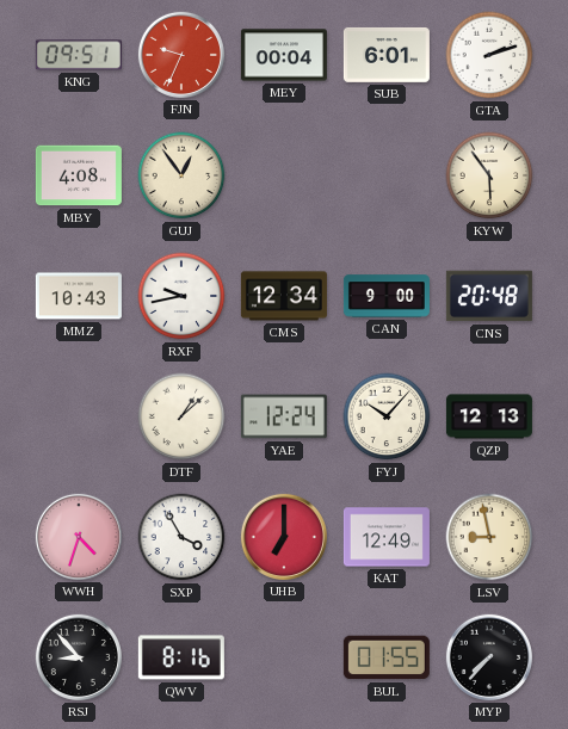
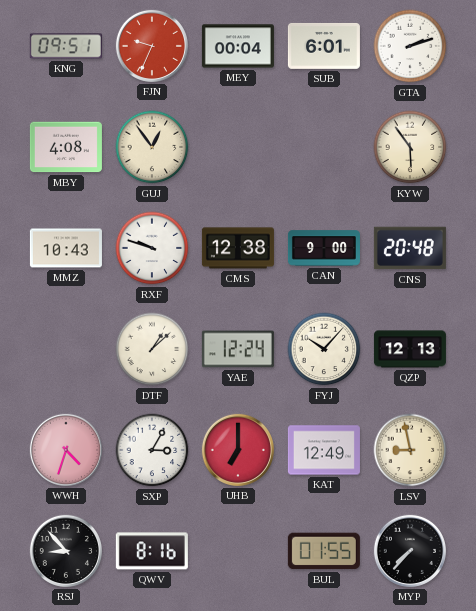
RXF: 9:43 -> 9:48 (152, 248)
CMS: 12:34 -> 12:38 (238, 248)
SXP: 3:55 -> 3:05 (152, 450)
